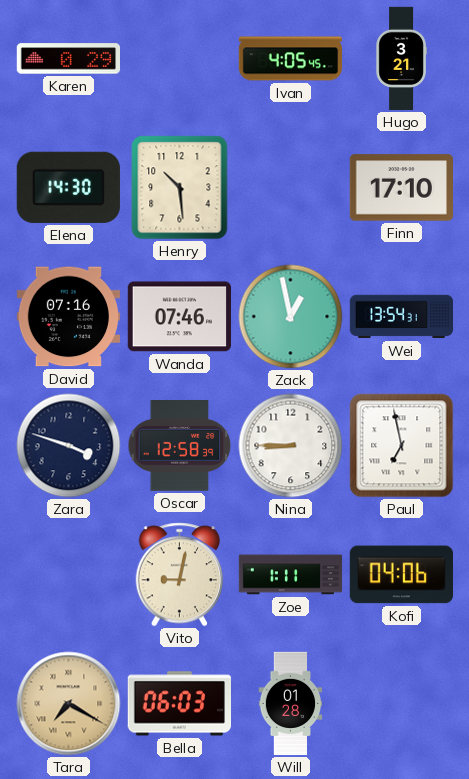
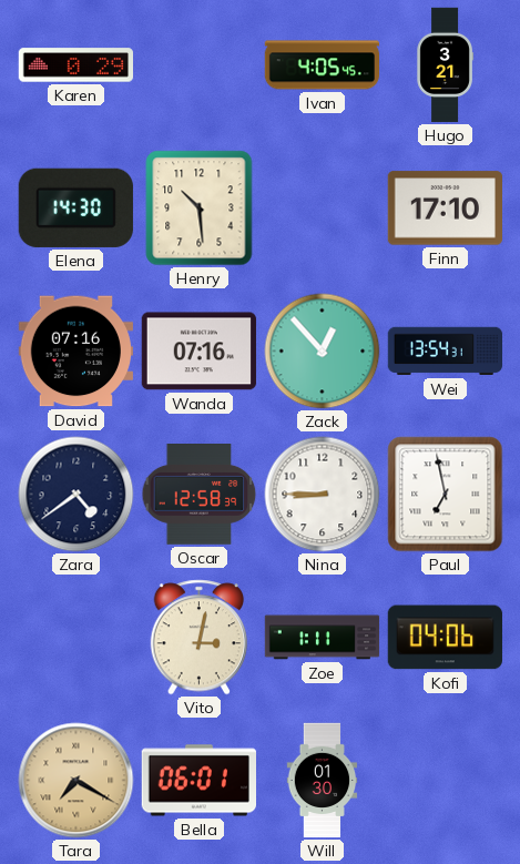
Wanda: 07:46 -> 07:16 (198, 352)
Zack: 12:58 -> 12:53 (323, 352)
Zara: 3:48 -> 4:39 (77, 495)
Vito: 9:02 -> 3:02 (200, 638)
Bella: 06:03 -> 06:01 (198, 781)
Will: 01:28 -> 01:30 (323, 781)
